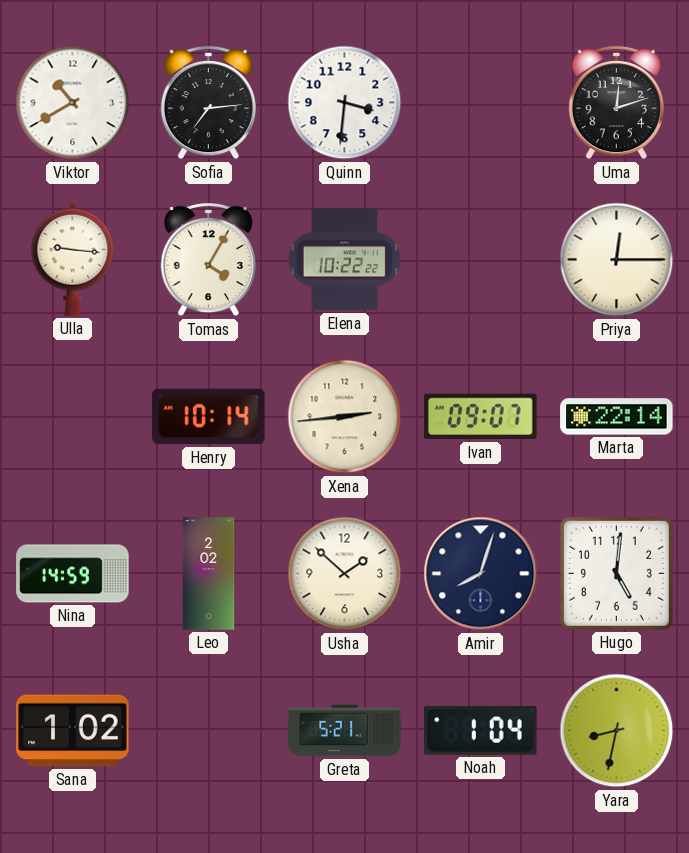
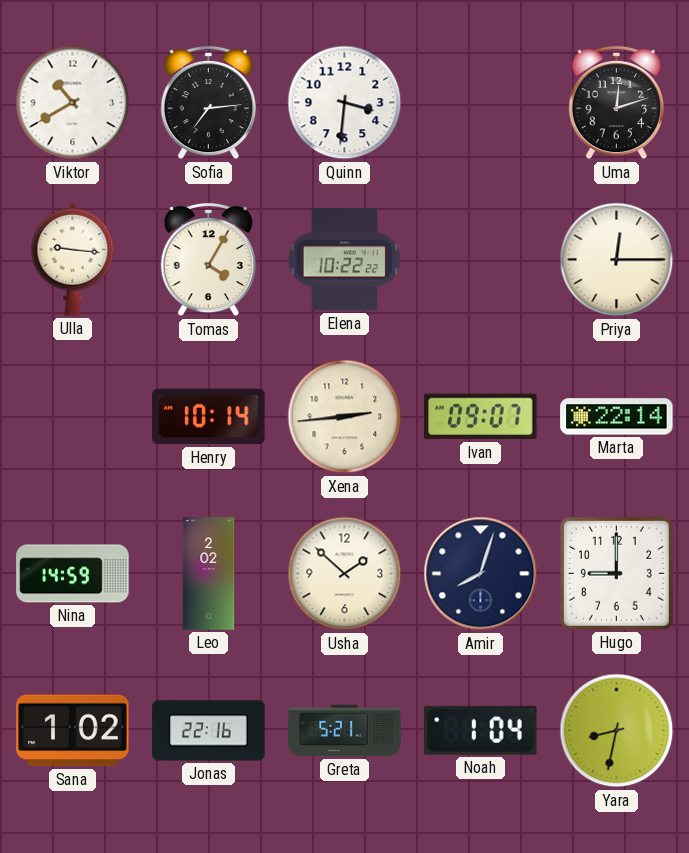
Hugo: 5:01 -> 9:00 (616, 573)
Jonas: none -> 22:16 (209, 731)
